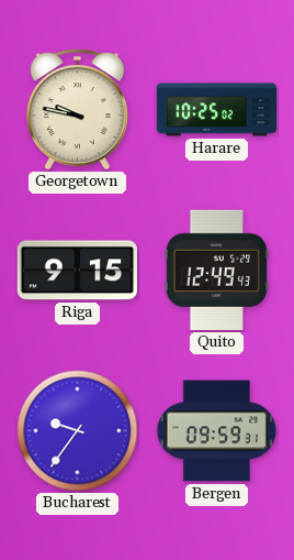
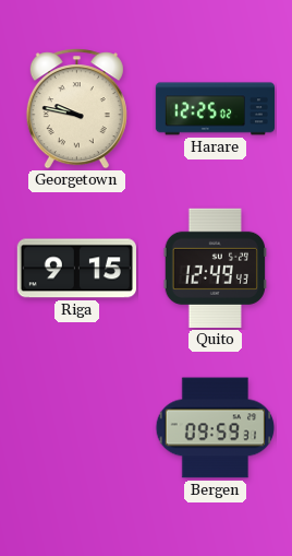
Harare: 10:25 -> 12:25 (215, 109)
Bucharest: 9:36 -> none (78, 431)
